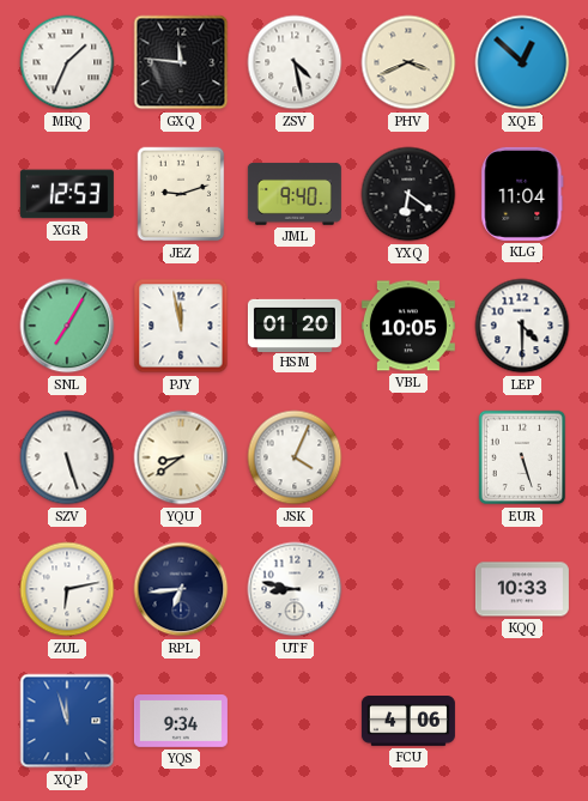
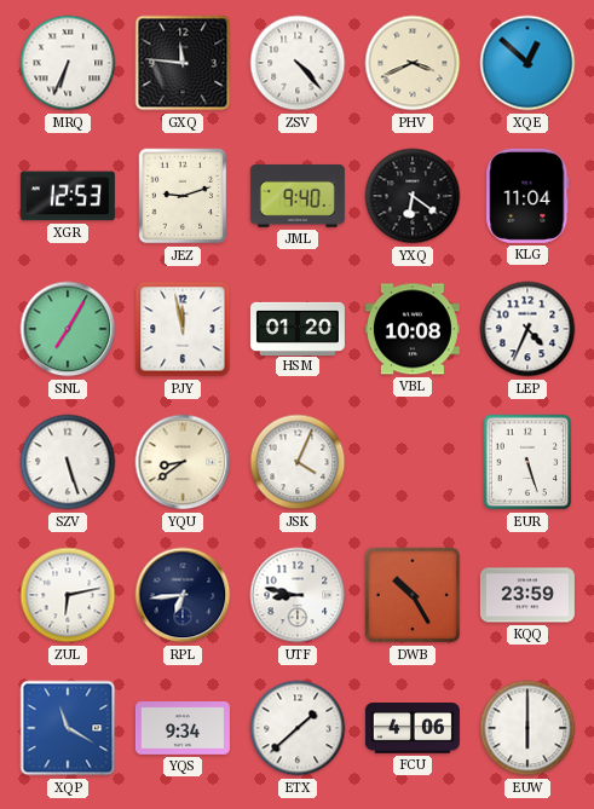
MRQ: 1:34 -> 6:34 (68, 63)
ZSV: 4:28 -> 4:23 (298, 63)
VBL: 10:05 -> 10:08 (413, 329)
LEP: 4:30 -> 4:34 (527, 329)
DWB: none -> 10:25 (413, 595)
KQQ: 10:33 -> 23:59 (527, 595)
XQP: 11:57 -> 11:20 (68, 728)
ETX: none -> 1:38 (298, 728)
EUW: none -> 6:00 (527, 728)
